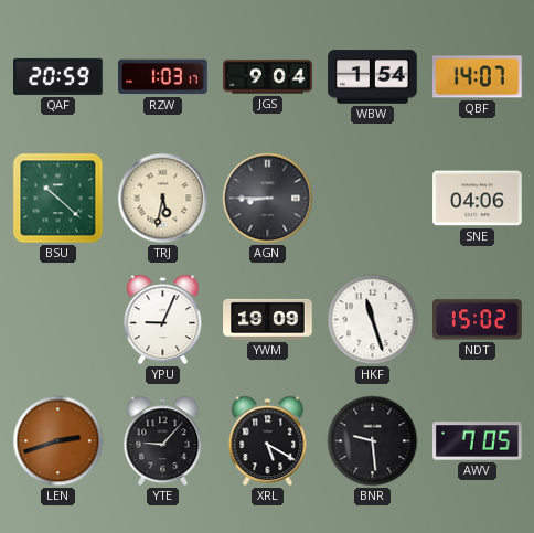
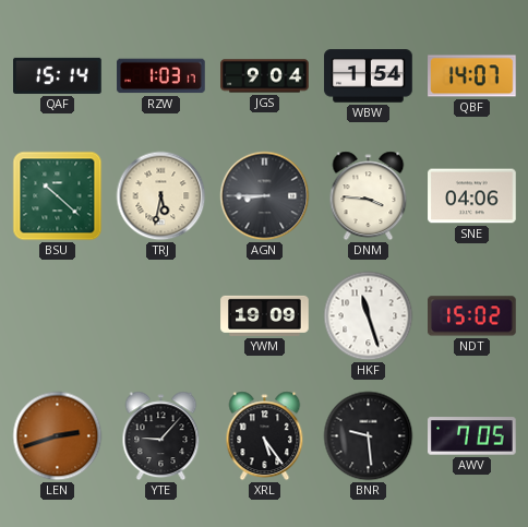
QAF: 20:59 -> 15:14 (58, 75)
DNM: none -> 3:46 (369, 196)
YPU: 9:04 -> none (163, 320)
XRL: 5:20 -> 5:24 (265, 436)
